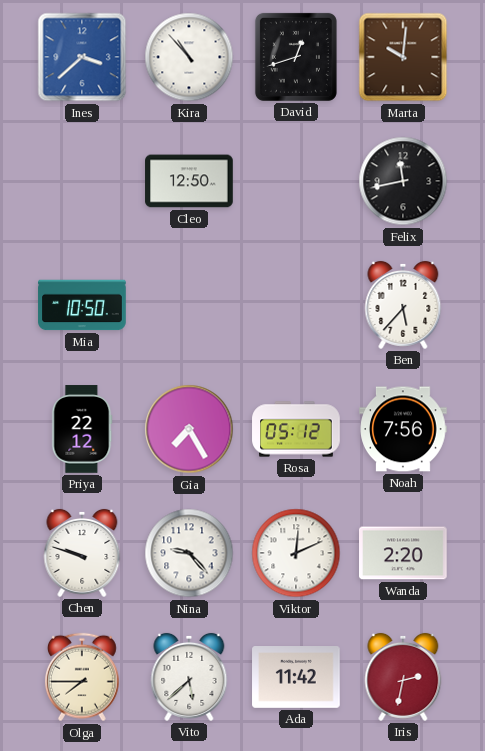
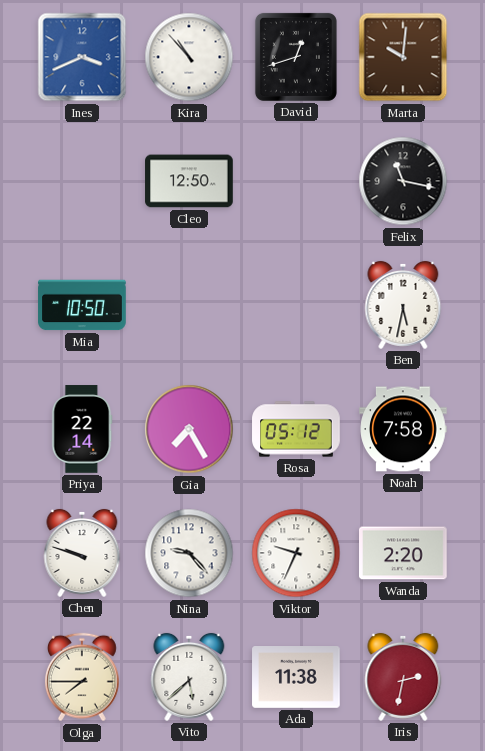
Ines: 3:38 -> 3:41 (82, 57)
Felix: 11:43 -> 11:17 (403, 181)
Ben: 5:37 -> 5:32 (403, 305)
Priya: 22:12 -> 22:14 (82, 429)
Noah: 7:56 -> 7:58 (403, 429)
Viktor: 12:11 -> 9:34 (296, 553)
Ada: 11:42 -> 11:38 (296, 678)
